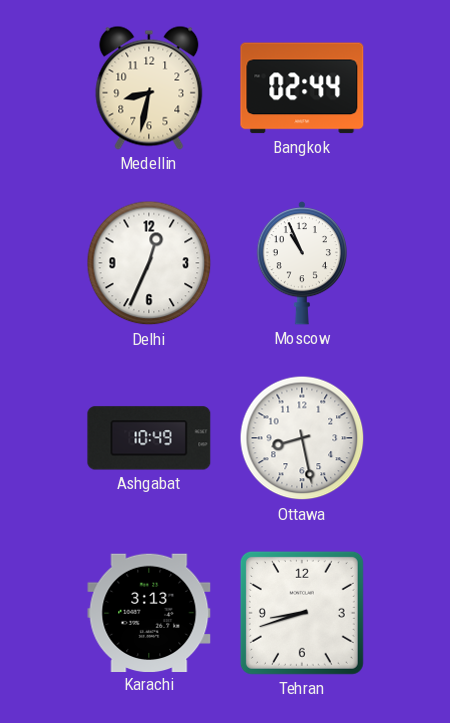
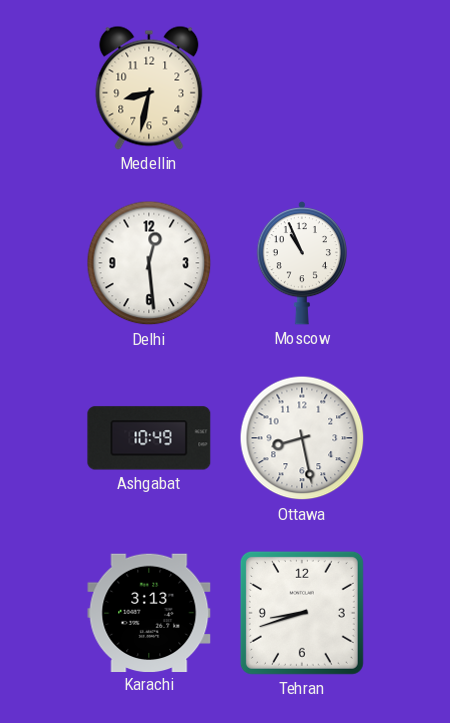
Bangkok: 02:44 -> none (302, 88)
Delhi: 12:34 -> 12:29 (149, 263)
